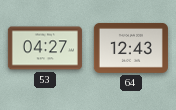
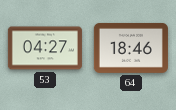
64: 12:43 -> 18:46 (131, 48)
